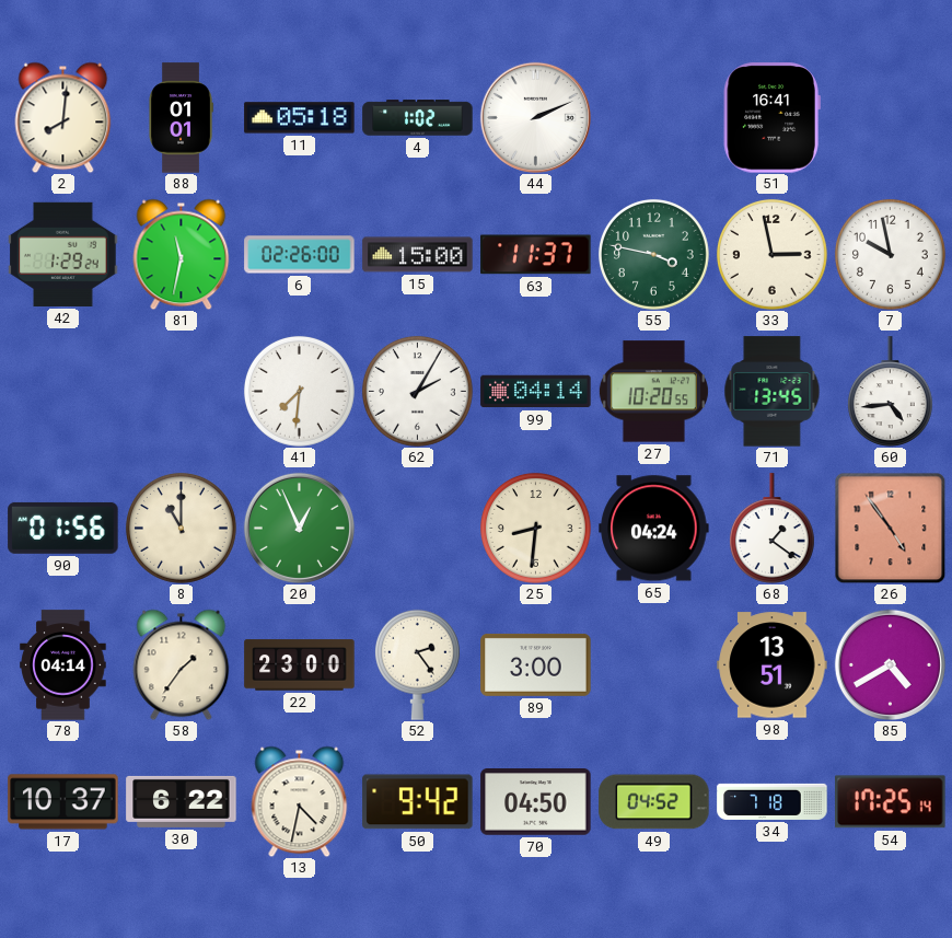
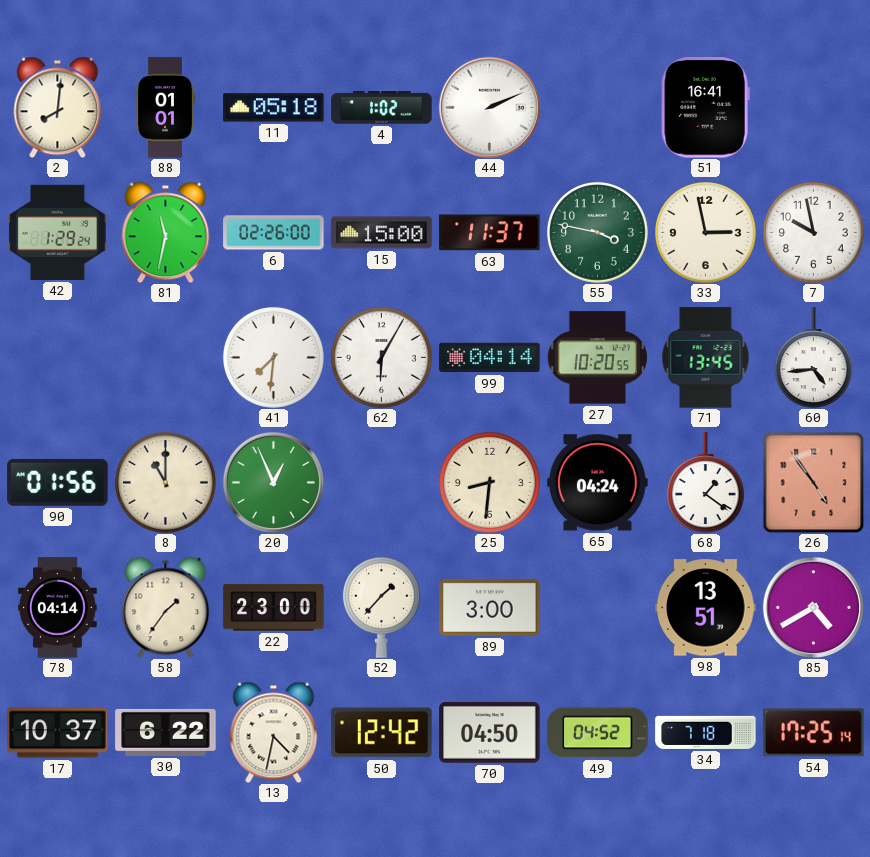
62: 2:05 -> 6:05 (381, 357)
52: 2:24 -> 1:37 (381, 607)
50: 9:42 -> 12:42 (382, 733)
